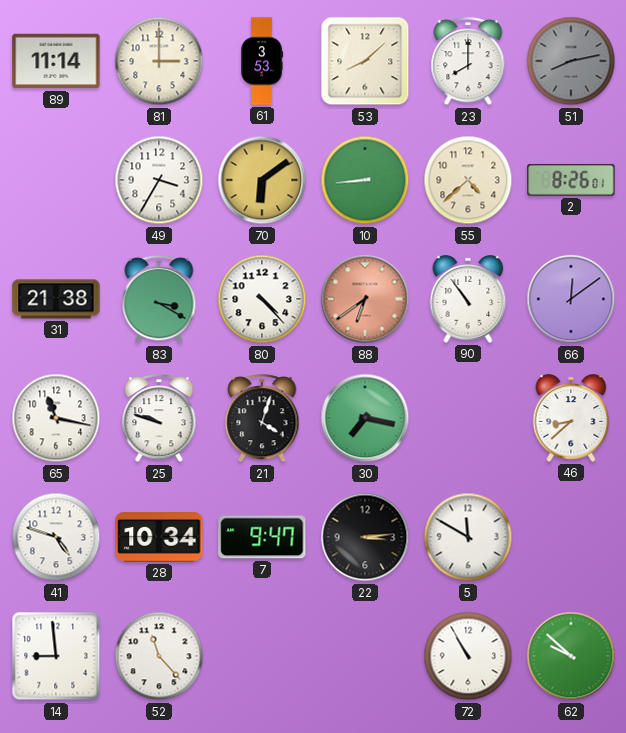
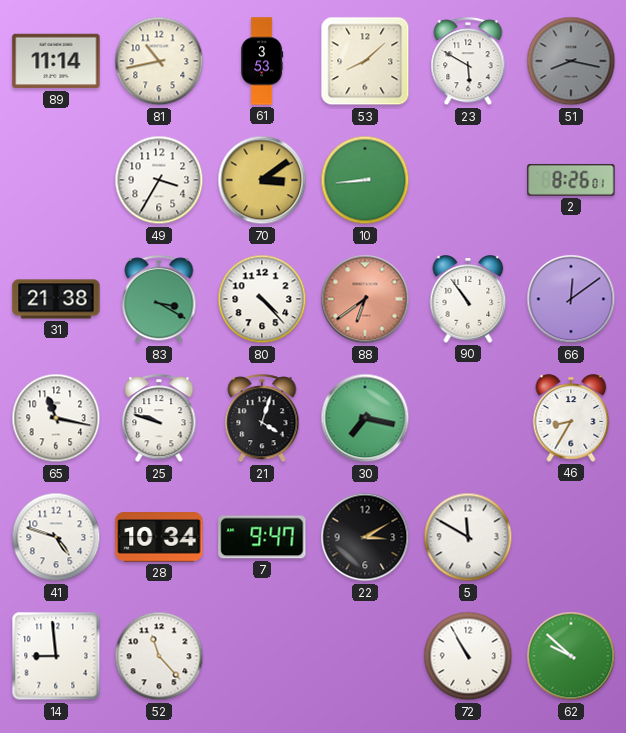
81: 3:00 -> 10:43 (159, 61)
23: 8:00 -> 5:50 (468, 62)
51: 8:13 -> 8:17 (571, 61)
70: 6:09 -> 3:09 (262, 180)
55: 4:38 -> none (468, 180)
46: 8:38 -> 8:35 (571, 418)
22: 3:14 -> 3:10 (365, 537)
